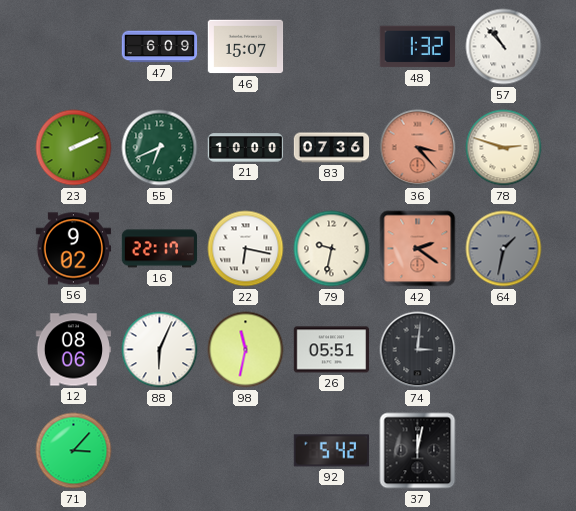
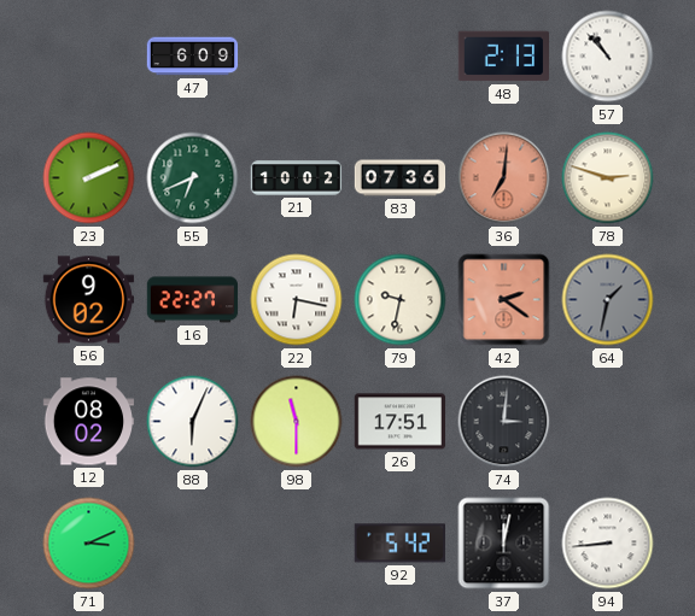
46: 15:07 -> none (246, 47)
48: 1:32 -> 2:13 (503, 57)
21: 10:00 -> 10:02 (297, 178)
36: 3:23 -> 7:01 (504, 178)
16: 22:17 -> 22:27 (193, 300)
12: 08:06 -> 08:02 (89, 422)
98: 11:32 -> 11:30 (297, 422)
26: 05:51 -> 17:51 (401, 422)
71: 3:07 -> 3:11 (89, 544)
94: none -> 8:44 (608, 544)
